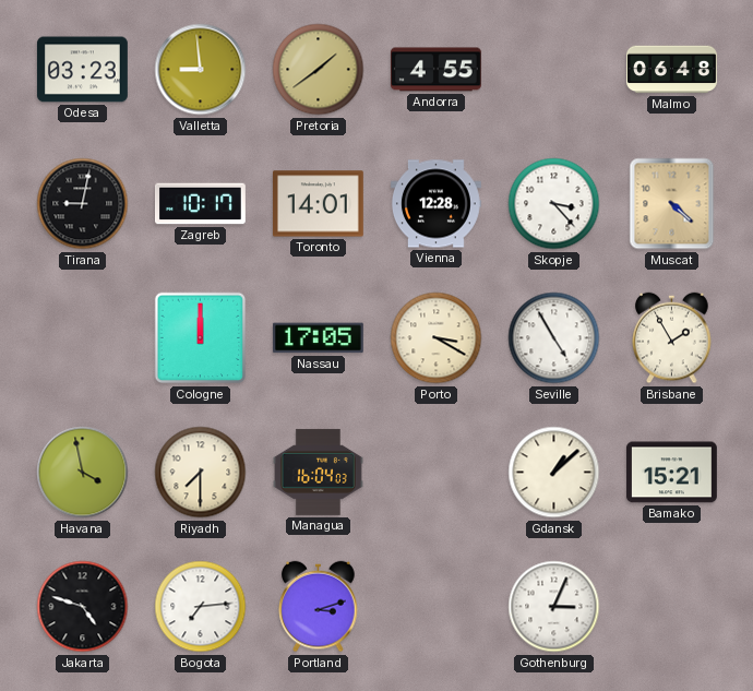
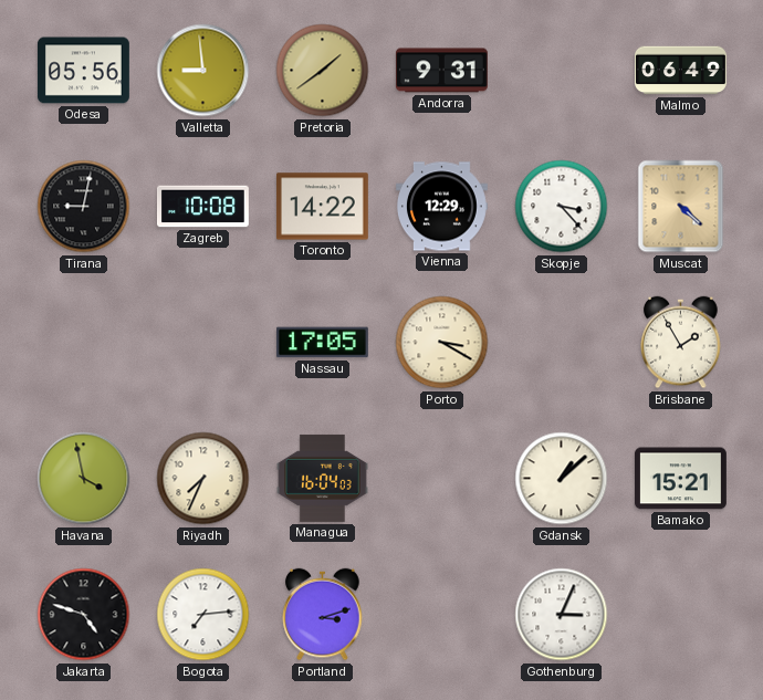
Odesa: 03:23 -> 05:56 (83, 71)
Andorra: 4:55 -> 9:31 (441, 71)
Malmo: 06:48 -> 06:49 (681, 71)
Zagreb: 10:17 -> 10:08 (203, 207)
Toronto: 14:01 -> 14:22 (322, 207)
Vienna: 12:28 -> 12:29 (442, 207)
Cologne: 12:00 -> none (201, 338)
Seville: 4:55 -> none (554, 338)
Riyadh: 7:30 -> 7:34 (203, 479)
